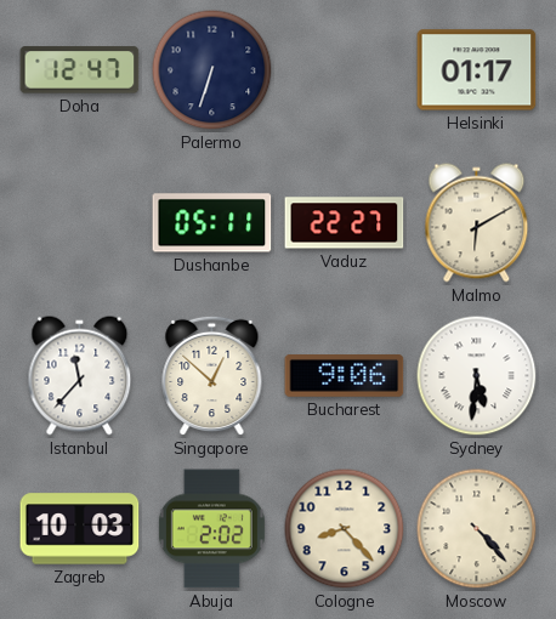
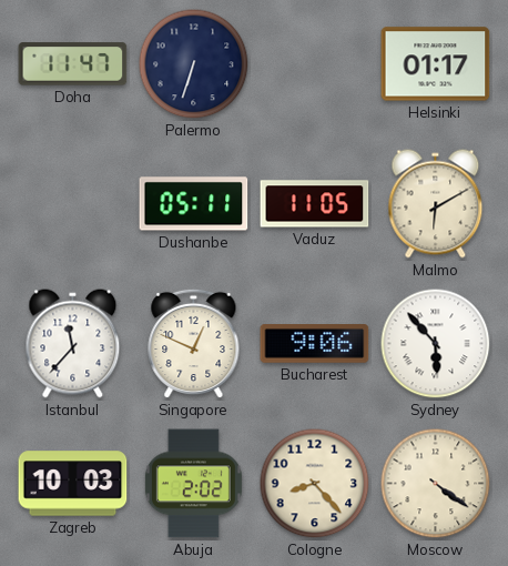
Doha: 12:47 -> 11:47 (73, 64)
Vaduz: 22:27 -> 11:05 (315, 204)
Singapore: 12:52 -> 12:49 (194, 344)
Sydney: 5:31 -> 5:53 (436, 344)
Moscow: 4:23 -> 4:21 (436, 484)
